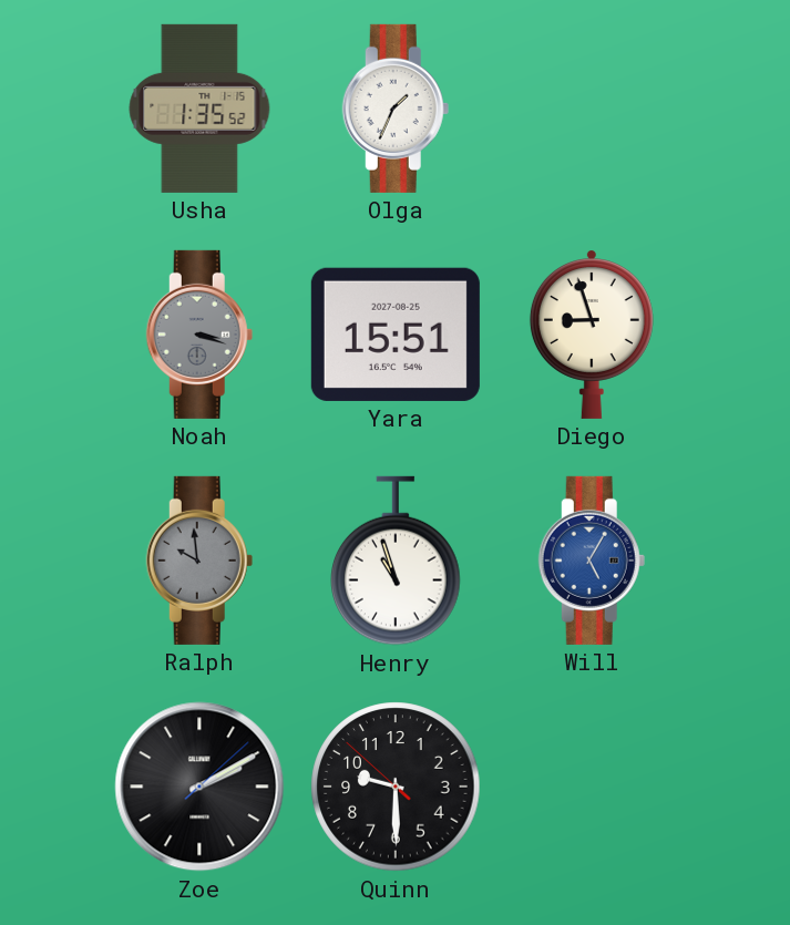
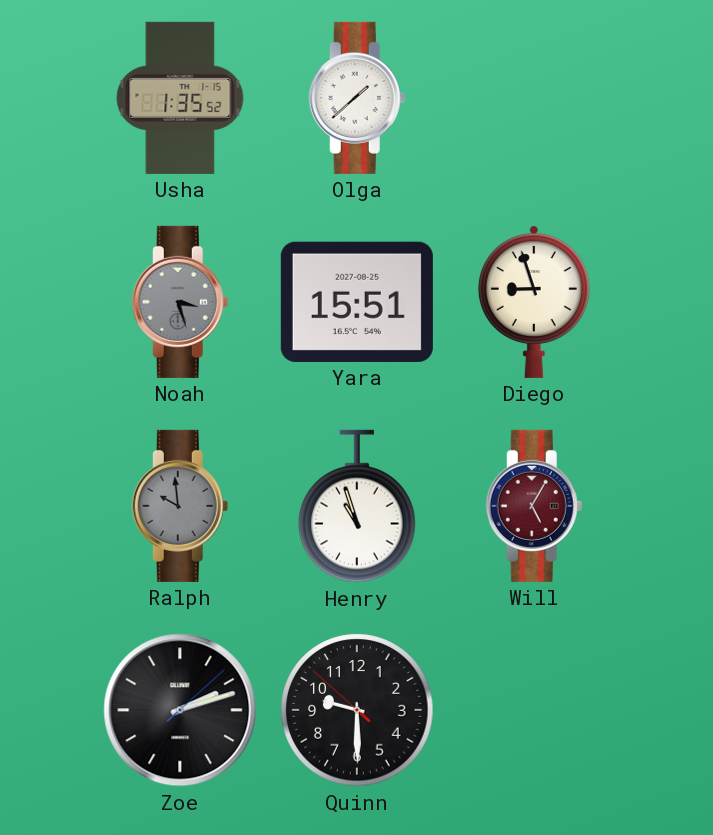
Olga: 1:34 -> 1:38 (357, 98)
Noah: 3:18 -> 3:27 (180, 302)
Will dial: blue -> burgundy (534, 506)
Zoe: 2:10 -> 2:12 (180, 710)
